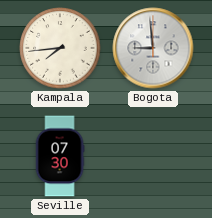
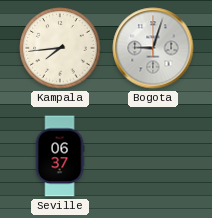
Bogota: 8:59 -> 9:03 (153, 48)
Seville: 07:30 -> 06:37 (60, 156)
